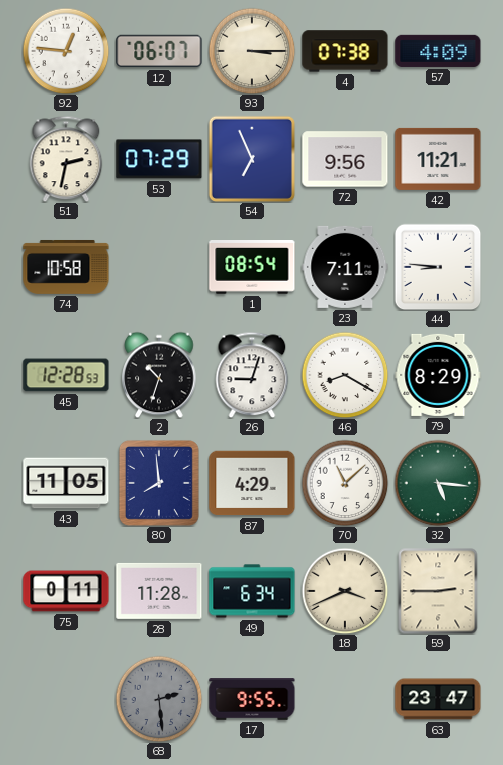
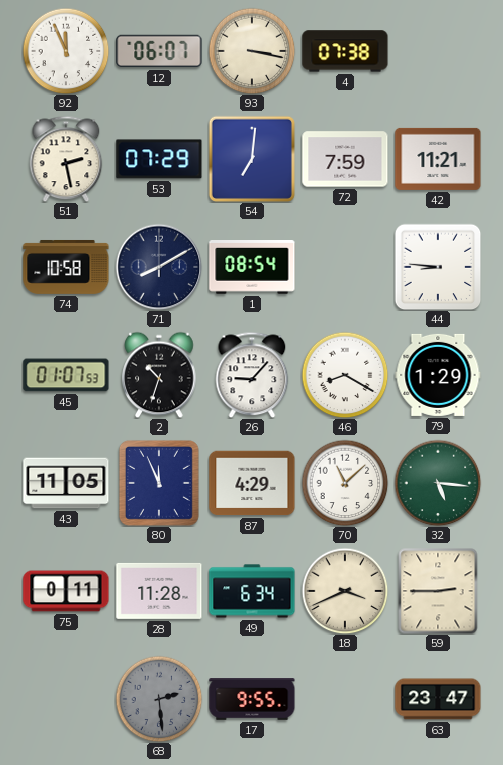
92: 12:46 -> 11:56 (66, 51)
93: 3:15 -> 3:17 (252, 51)
57: 4:09 -> none (438, 51)
51: 2:32 -> 2:28 (66, 159)
54: 6:56 -> 7:01 (252, 159)
72: 9:56 -> 7:59 (345, 159)
71: none -> 8:10 (159, 267)
23: 7:11 -> none (345, 267)
45: 12:28 -> 01:07 (66, 375)
26: 9:03 -> 9:07 (252, 375)
79: 8:29 -> 1:29 (438, 375)
80: 7:59 -> 11:56 (159, 483)
